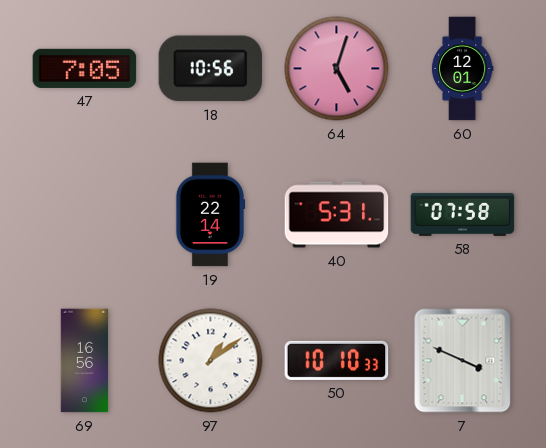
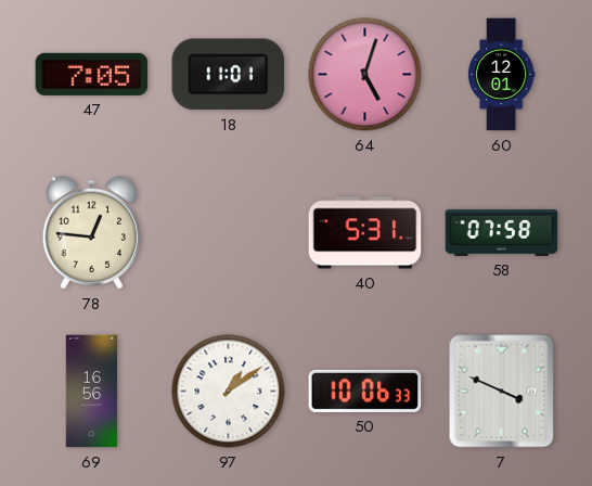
18: 10:56 -> 11:01 (229, 75)
78: none -> 12:46 (92, 233)
19: 22:14 -> none (210, 215)
50: 10:10 -> 10:06 (365, 391)
